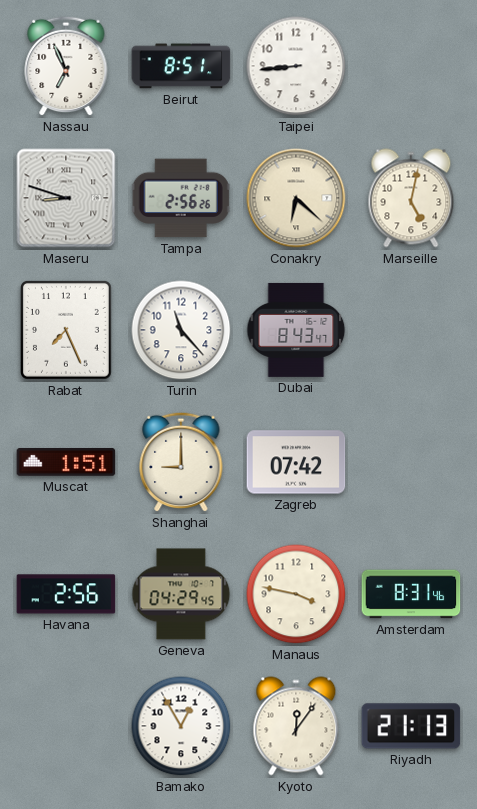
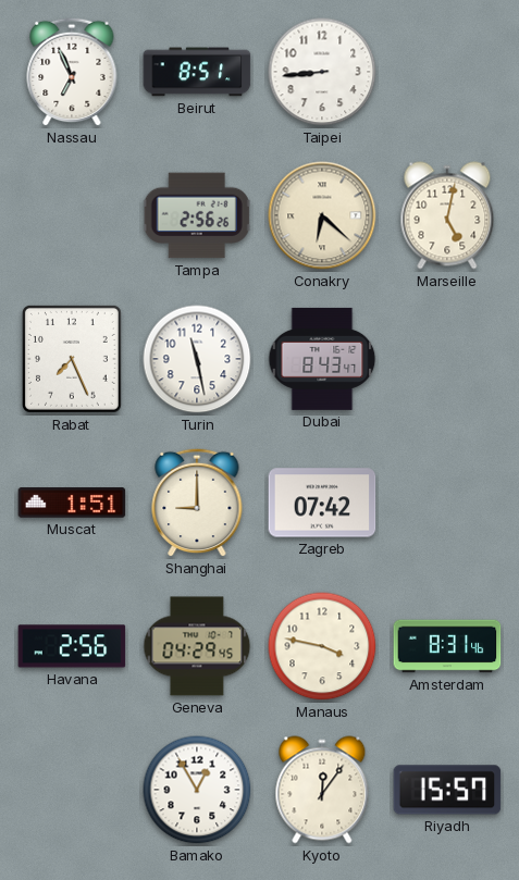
Maseru: 8:48 -> none (66, 198)
Turin: 11:23 -> 11:28 (197, 359)
Riyadh: 21:13 -> 15:57 (447, 790)
